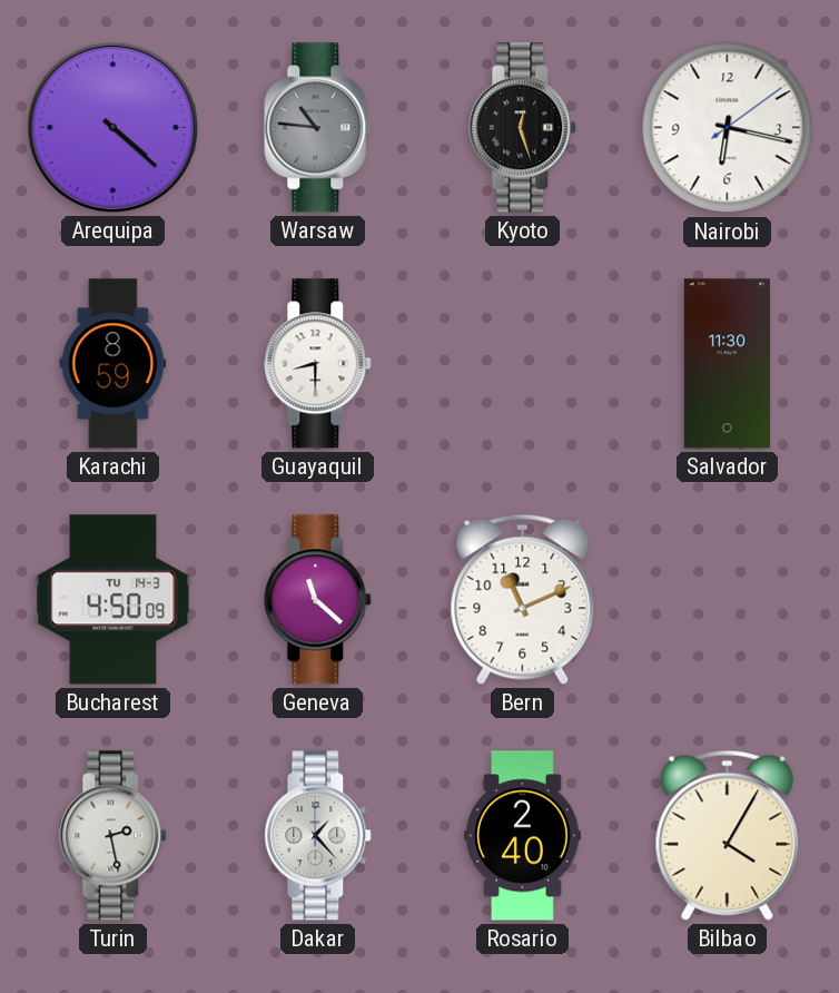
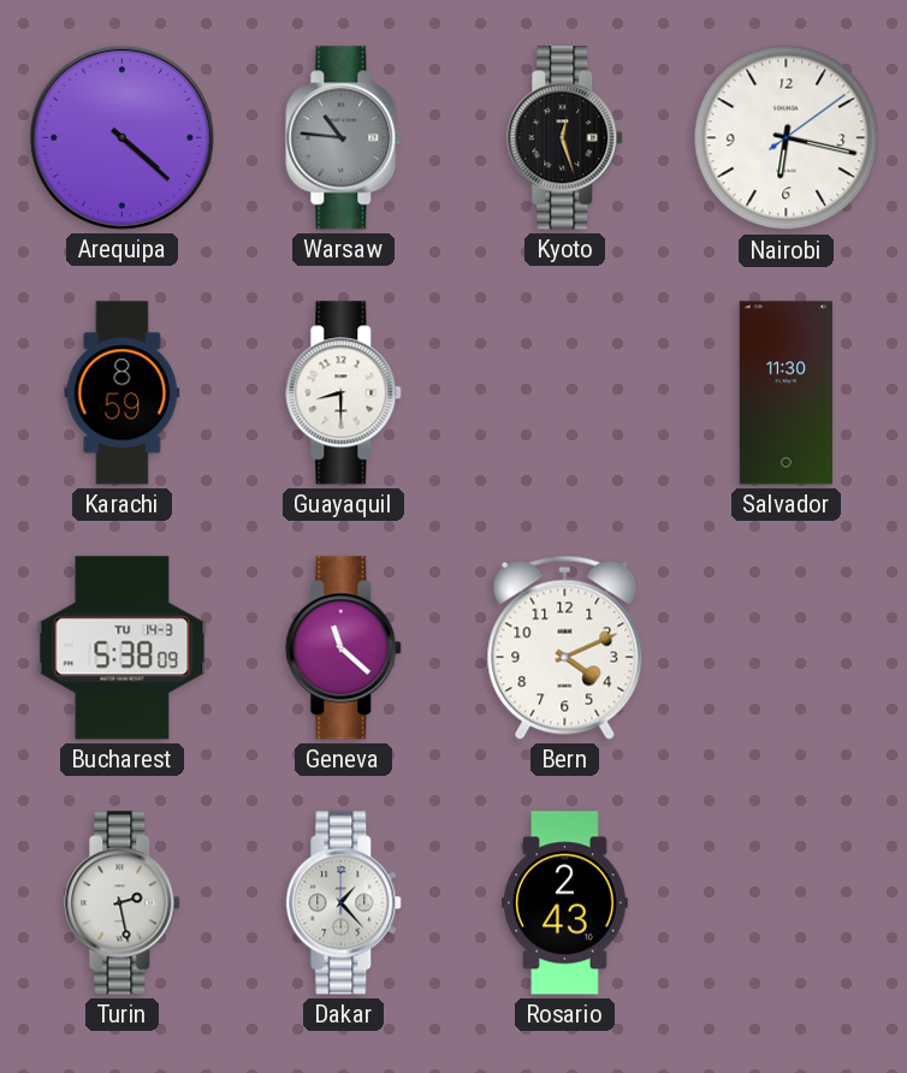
Bucharest: 4:50 -> 5:38 (123, 648)
Bern: 11:11 -> 4:11 (565, 647)
Rosario: 2:40 -> 2:43 (565, 903)
Bilbao: 4:05 -> none (728, 835)
